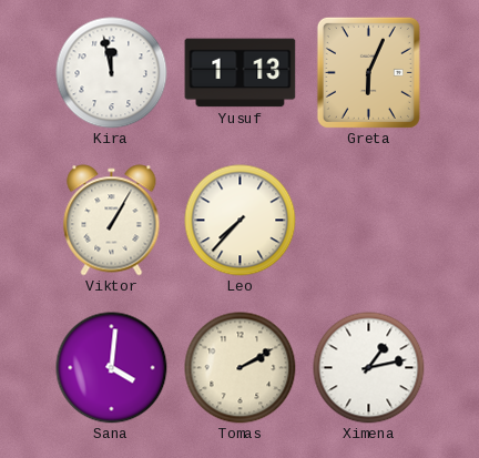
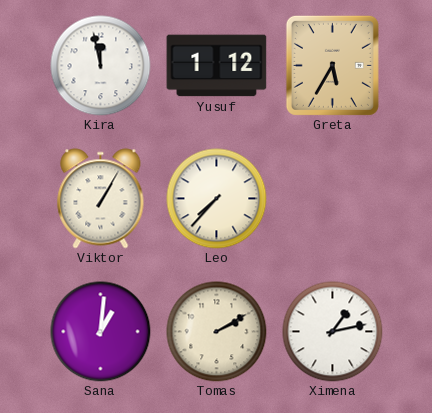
Yusuf: 1:13 -> 1:12 (217, 66)
Greta: 6:04 -> 5:35 (332, 65)
Sana: 4:01 -> 1:01 (101, 332)
